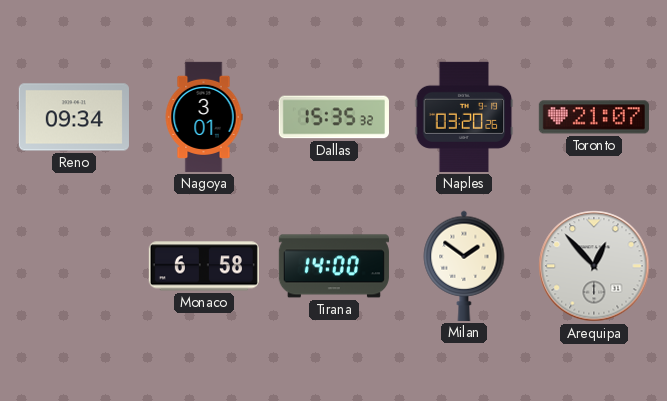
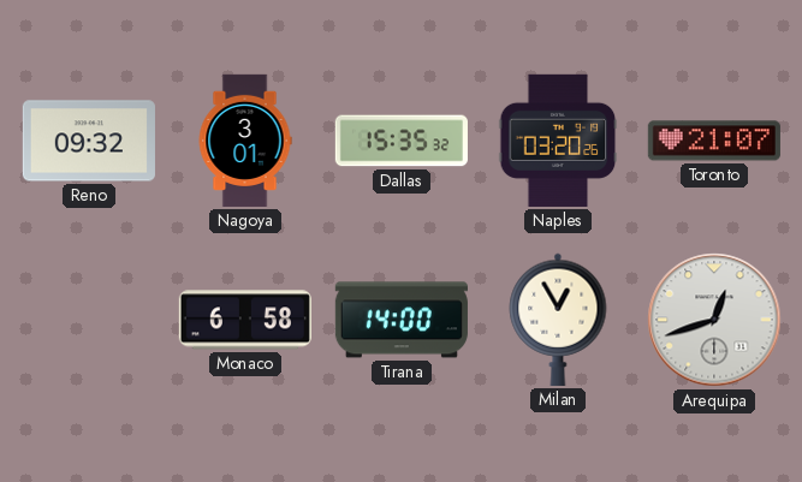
Reno: 09:34 -> 09:32 (89, 141)
Milan: 1:51 -> 12:55 (558, 320)
Arequipa: 12:53 -> 12:42 (714, 320)
